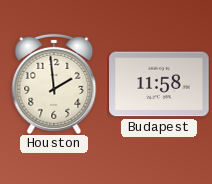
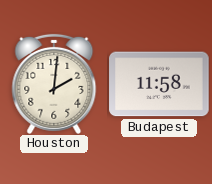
Houston: 1:59 -> 2:01 (54, 84)
